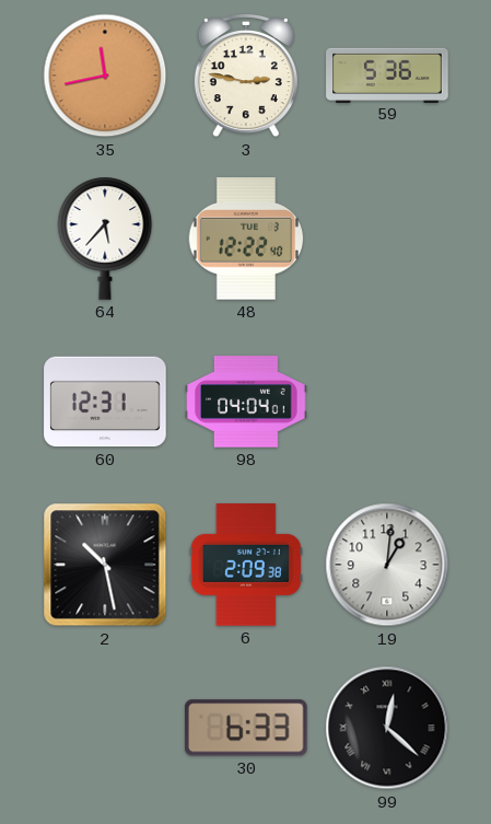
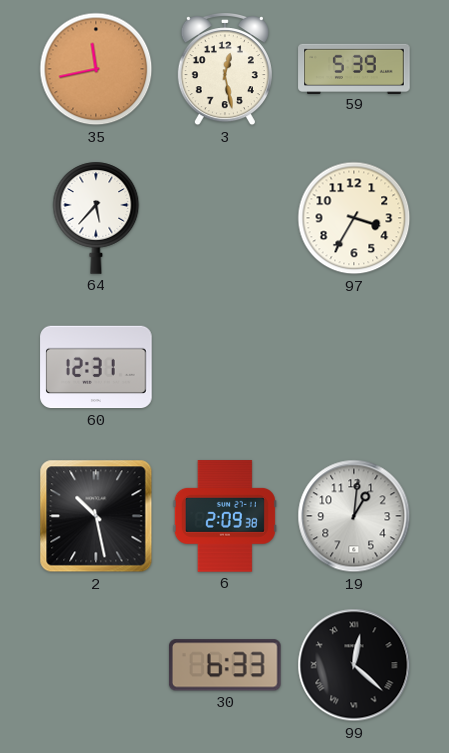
3: 2:47 -> 12:28 (225, 70)
59: 5:36 -> 5:39 (354, 68)
48: 12:22 -> none (246, 239)
97: none -> 3:35 (354, 218)
98: 04:04 -> none (246, 402)
